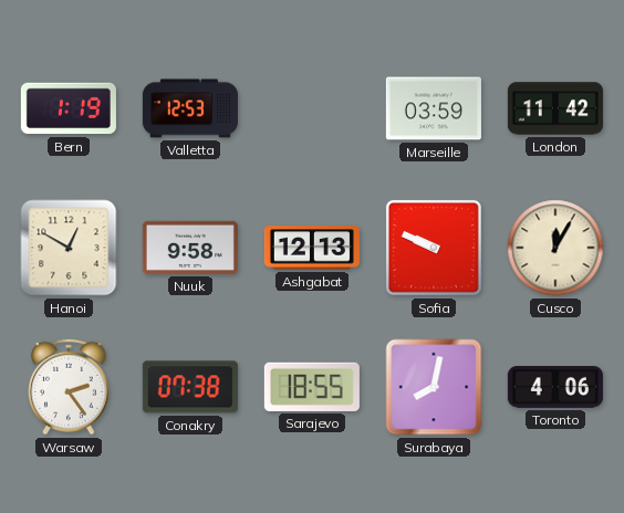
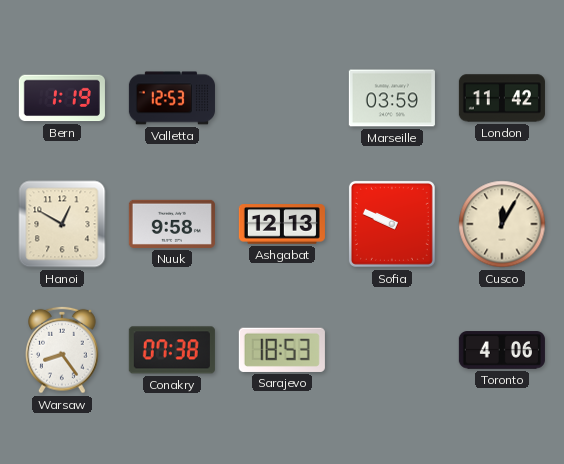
Warsaw: 2:24 -> 8:24 (63, 350)
Sarajevo: 18:55 -> 18:53 (282, 350)
Surabaya: 8:02 -> none (434, 387)
